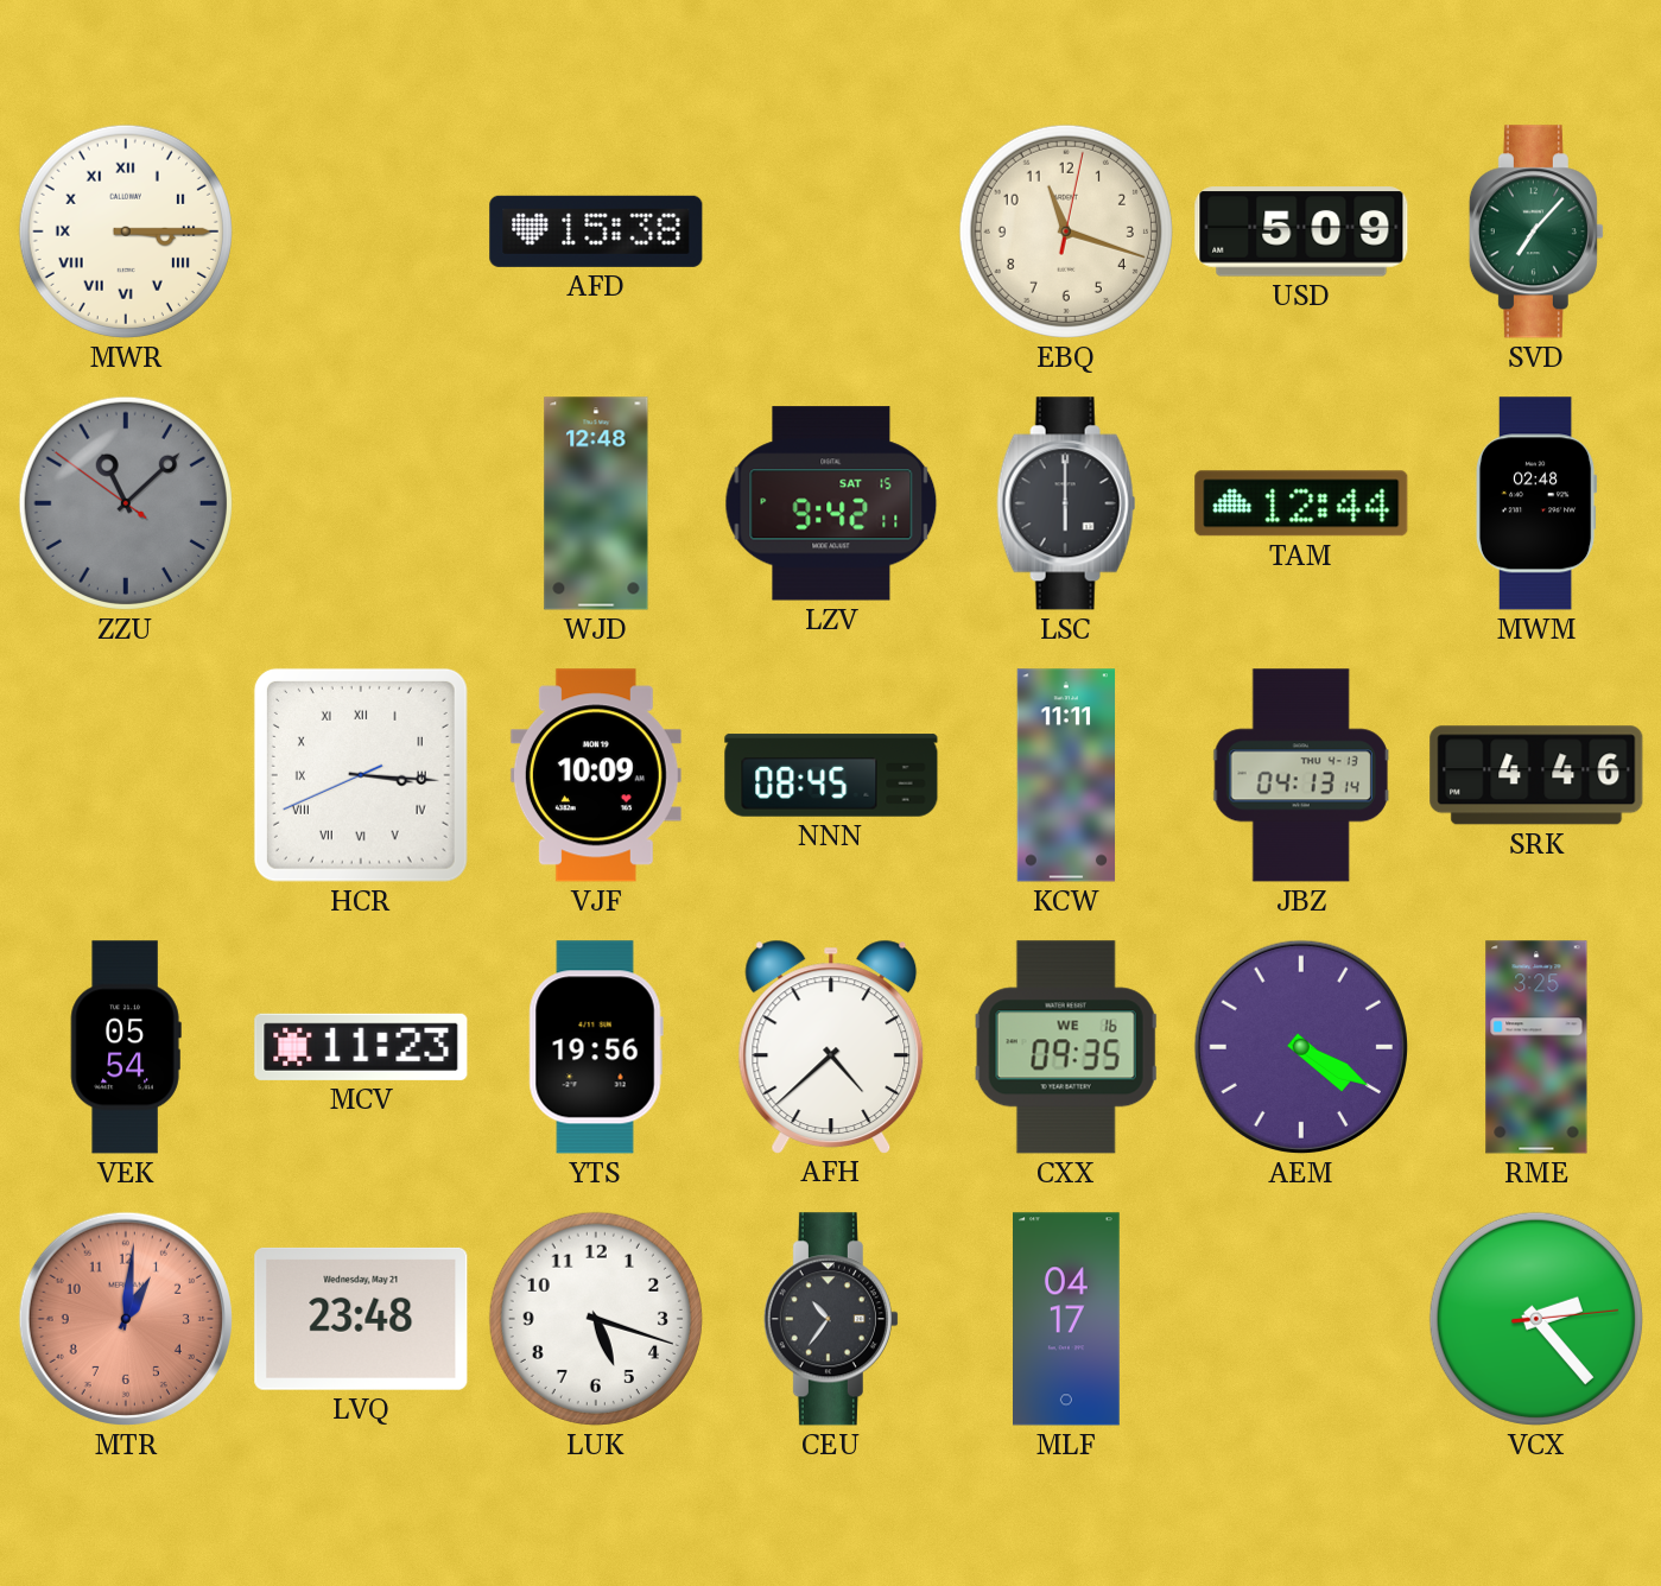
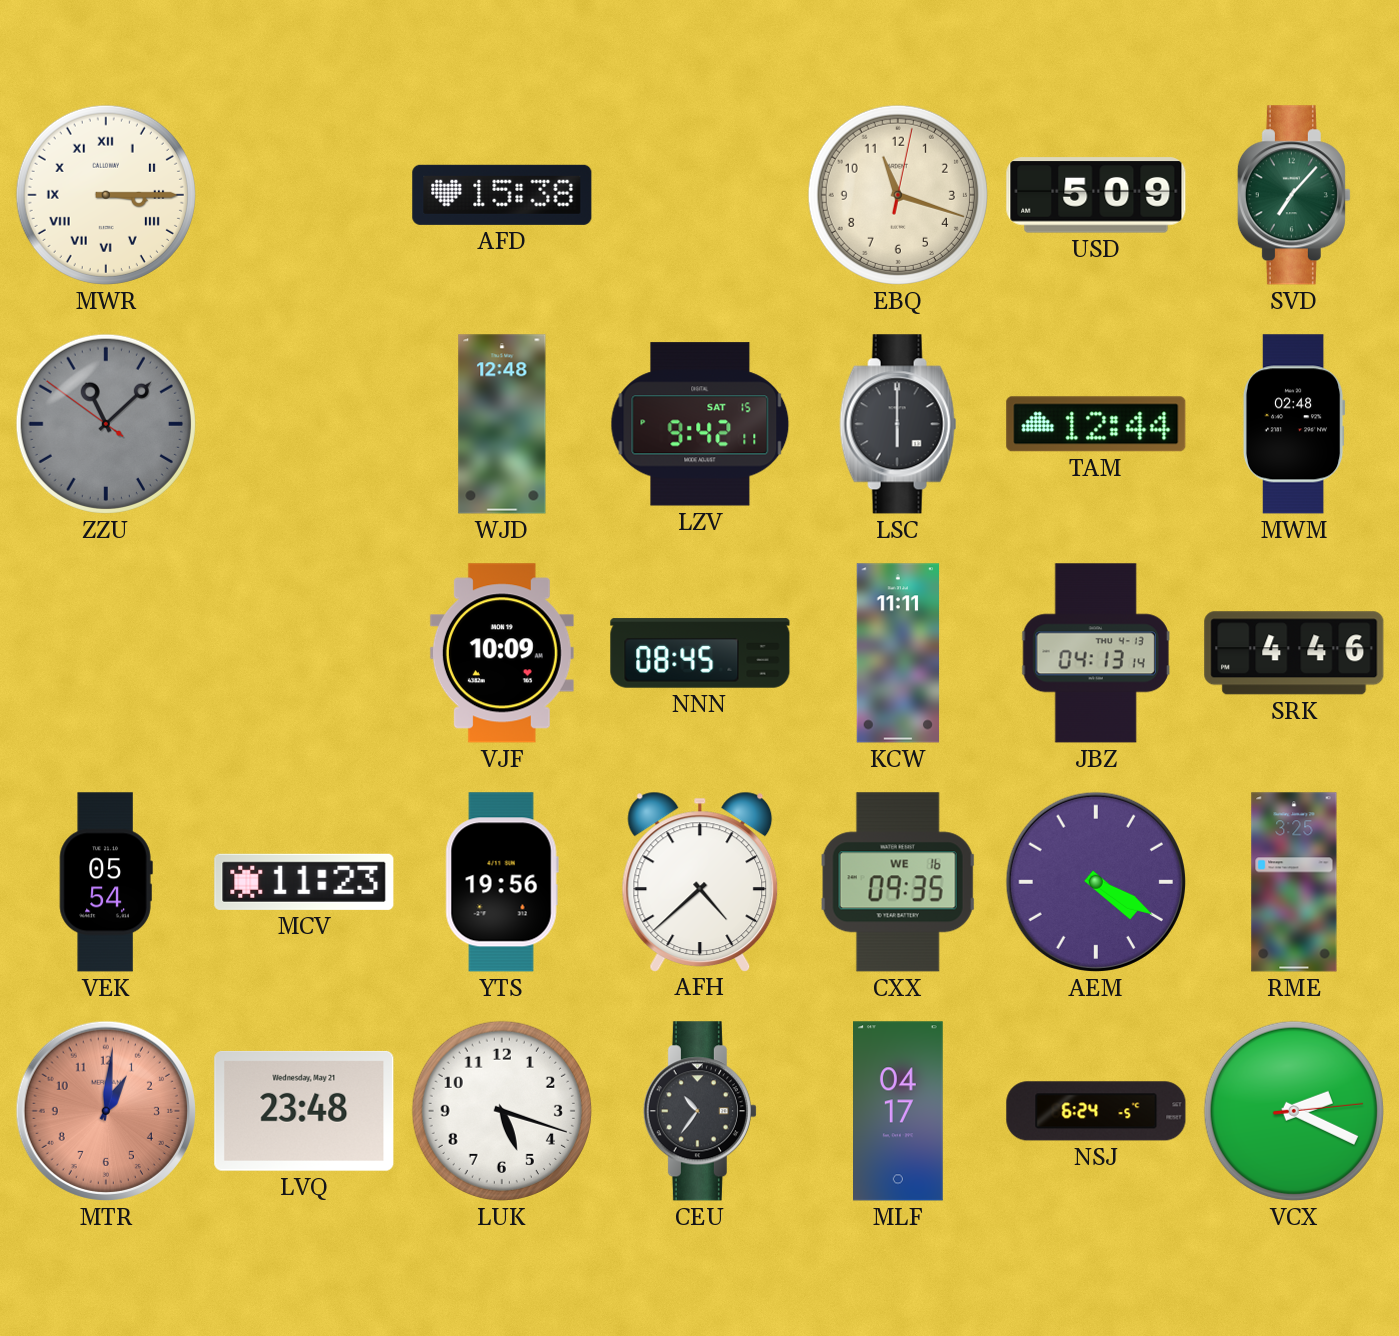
HCR: 3:15 -> none (361, 775)
NSJ: none -> 6:24 (1096, 1111)
VCX: 2:23 -> 2:19 (1294, 1111)
